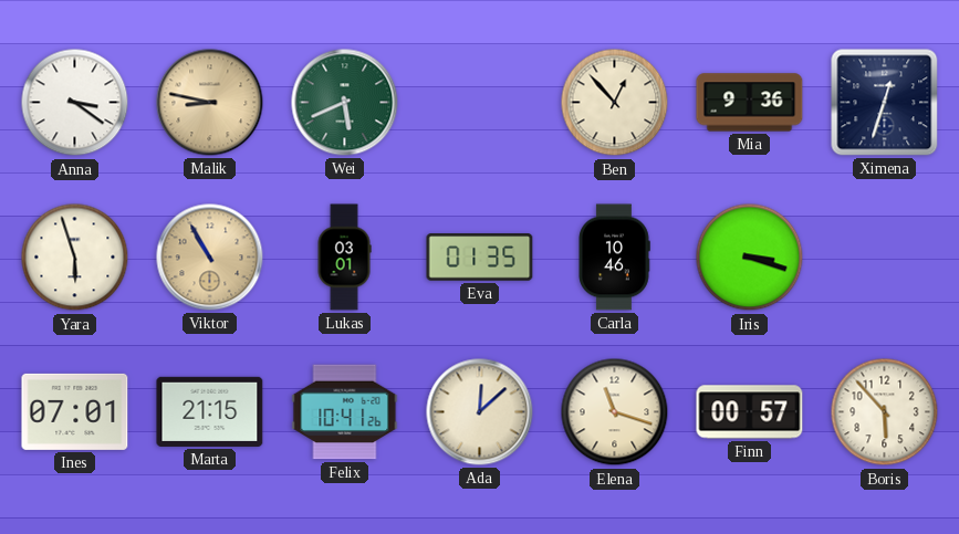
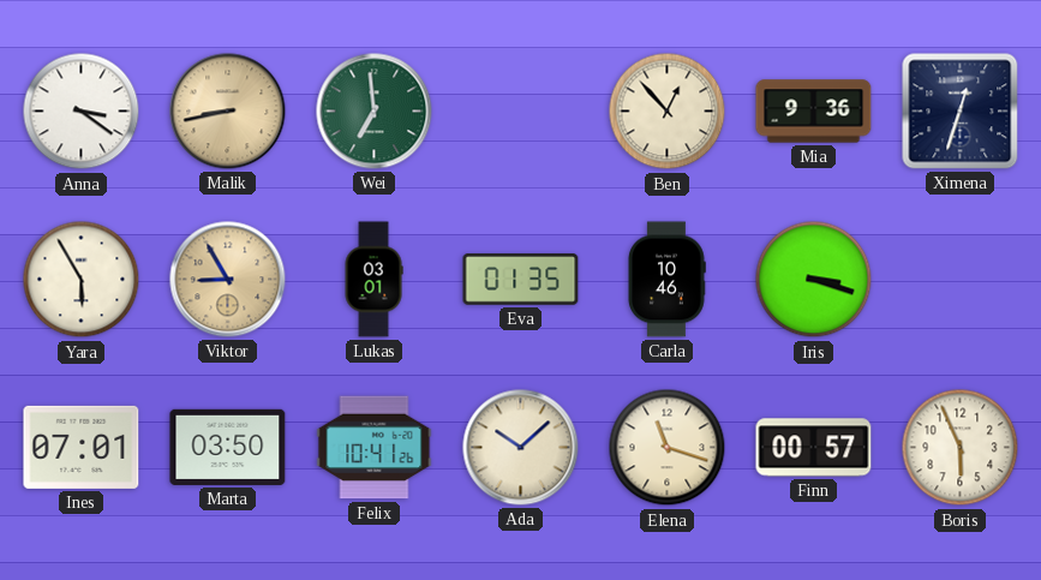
Malik: 8:47 -> 8:43 (228, 112)
Wei: 5:41 -> 6:59 (375, 112)
Yara: 5:57 -> 5:55 (82, 280)
Viktor: 10:55 -> 8:55 (228, 280)
Marta: 21:15 -> 03:50 (228, 447)
Ada: 12:08 -> 10:08 (521, 448)
Boris: 5:53 -> 5:56 (961, 448)
